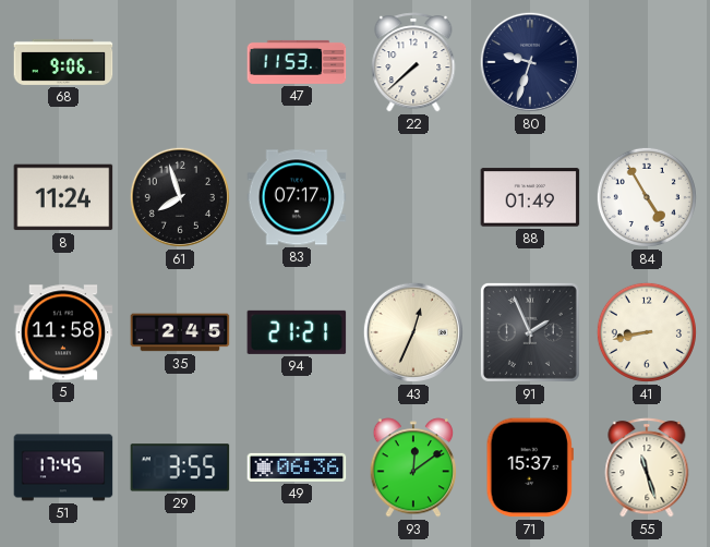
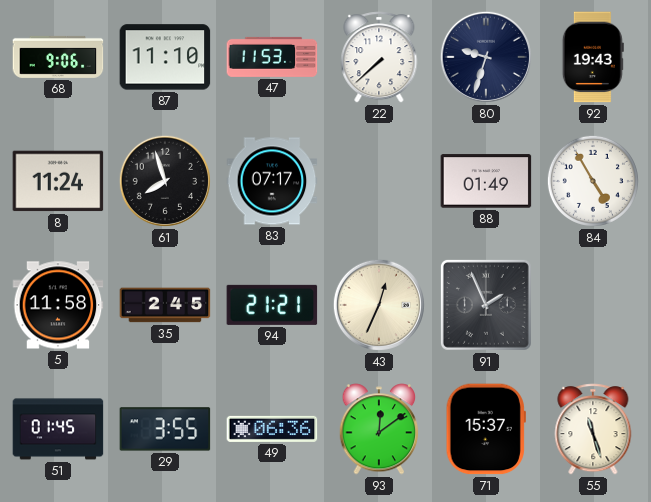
87: none -> 11:10 (165, 57)
92: none -> 19:43 (593, 57)
41: 8:43 -> none (647, 332)
51: 17:45 -> 01:45 (58, 429)
